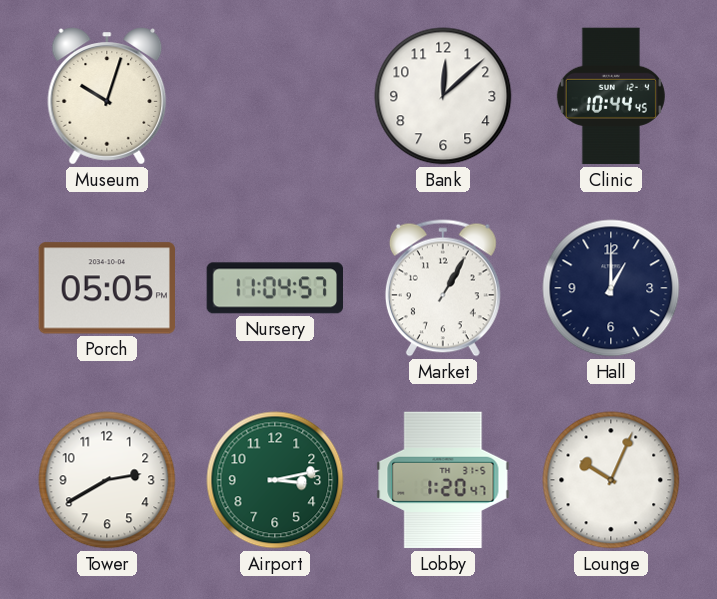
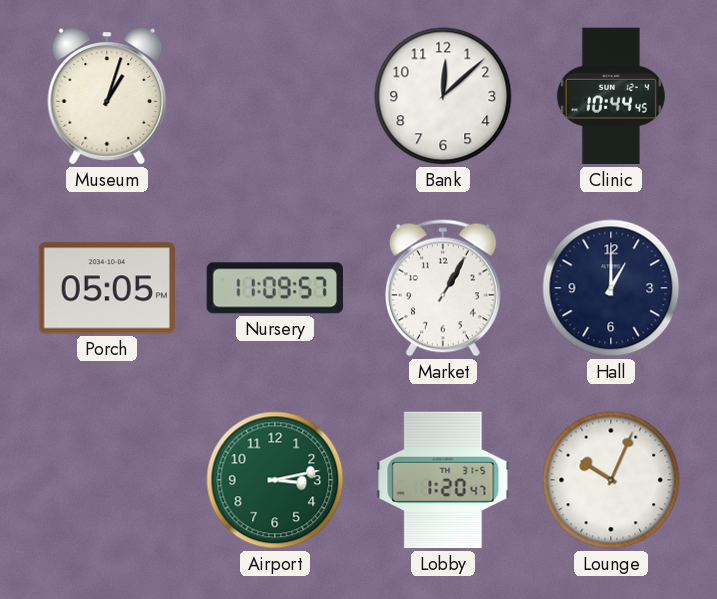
Museum: 10:03 -> 1:03 (107, 96)
Nursery: 11:04 -> 11:09 (274, 288)
Tower: 2:40 -> none (107, 480)
